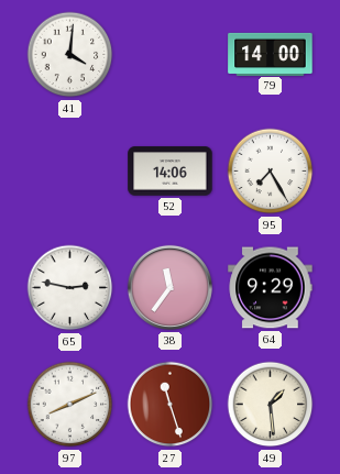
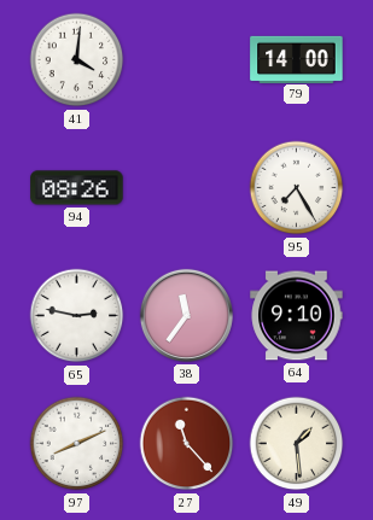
94: none -> 08:26 (77, 188)
52: 14:06 -> none (171, 172)
64: 9:29 -> 9:10 (297, 316)
27: 11:27 -> 11:23 (187, 444)
